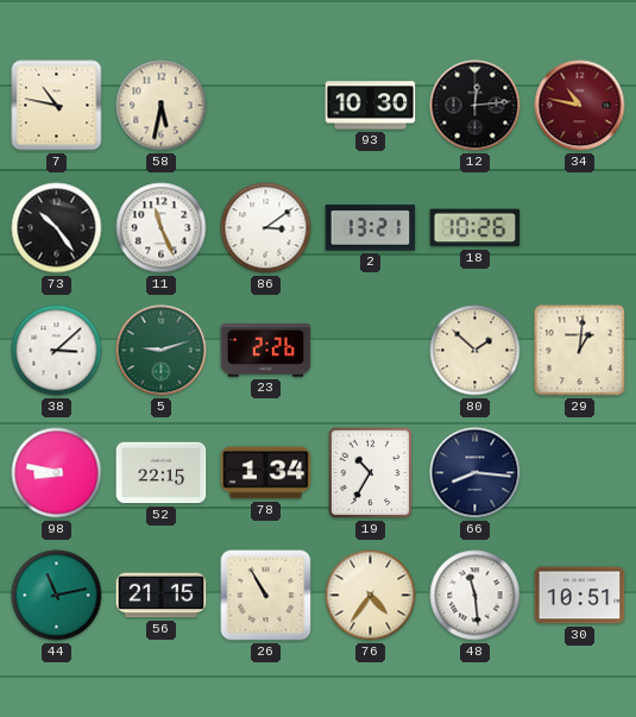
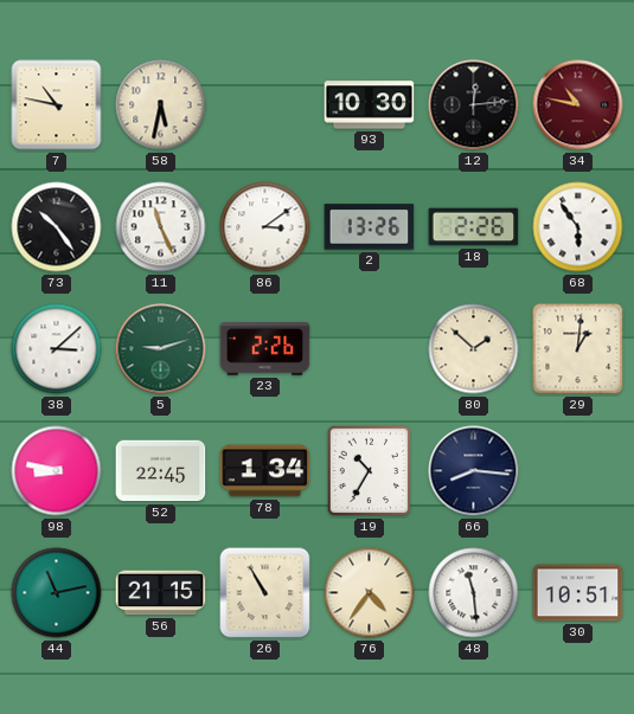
2: 13:21 -> 13:26 (370, 227)
18: 10:26 -> 2:26 (474, 227)
68: none -> 5:54 (578, 227)
52: 22:15 -> 22:45 (161, 471)
